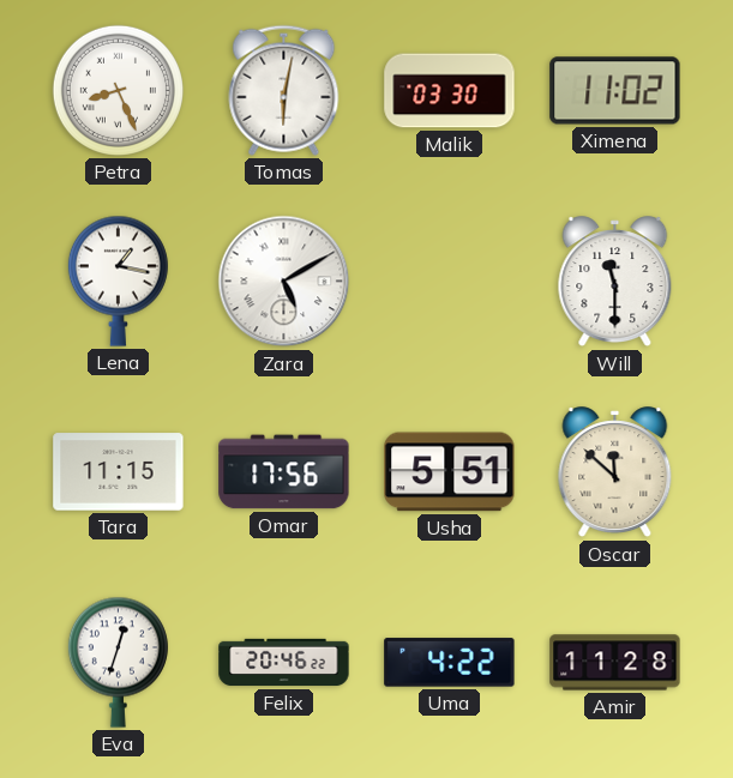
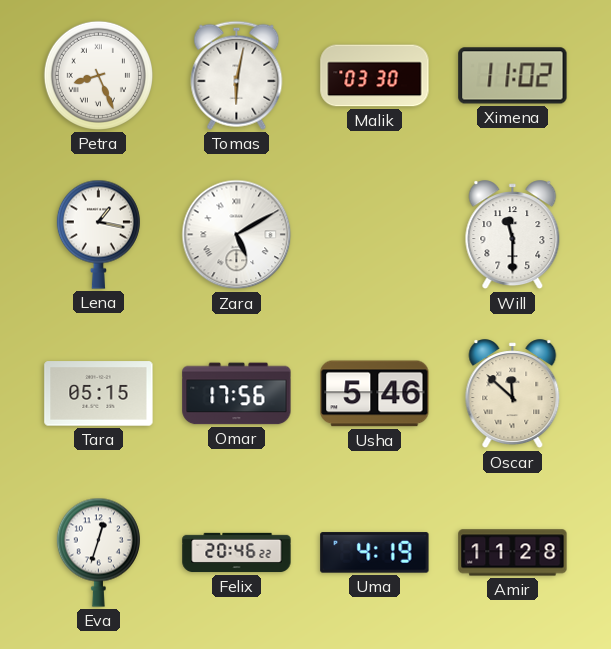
Tara: 11:15 -> 05:15 (99, 394)
Usha: 5:51 -> 5:46 (375, 394)
Uma: 4:22 -> 4:19 (375, 553)
